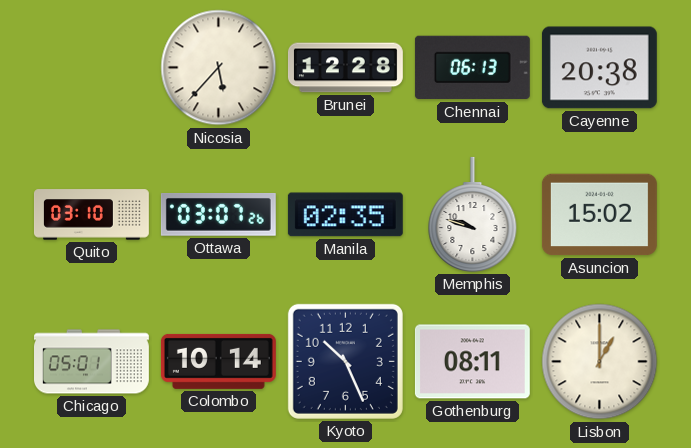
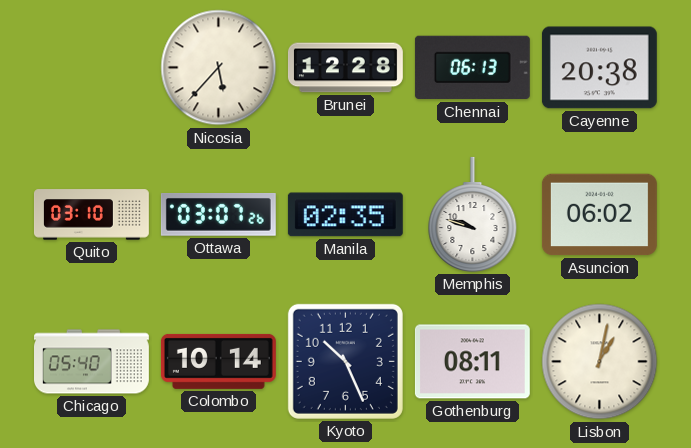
Asuncion: 15:02 -> 06:02 (599, 215)
Chicago: 05:01 -> 05:40 (92, 362)
Lisbon: 1:00 -> 1:02 (600, 362)
